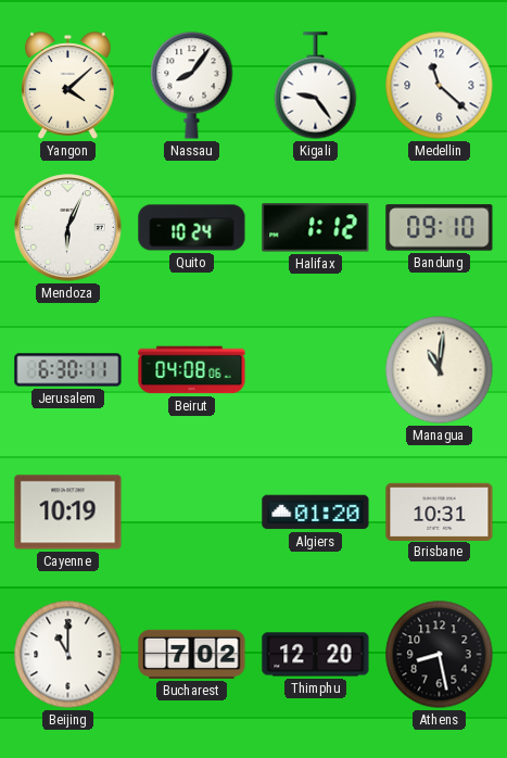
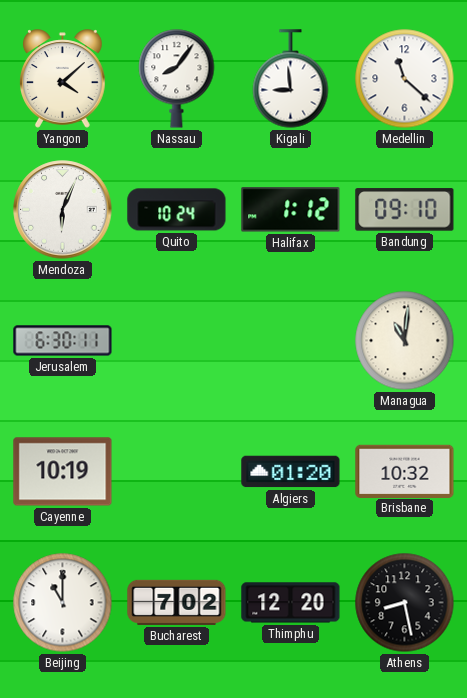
Kigali: 9:24 -> 8:59 (291, 79)
Beirut: 04:08 -> none (192, 370)
Brisbane: 10:31 -> 10:32 (405, 471)
